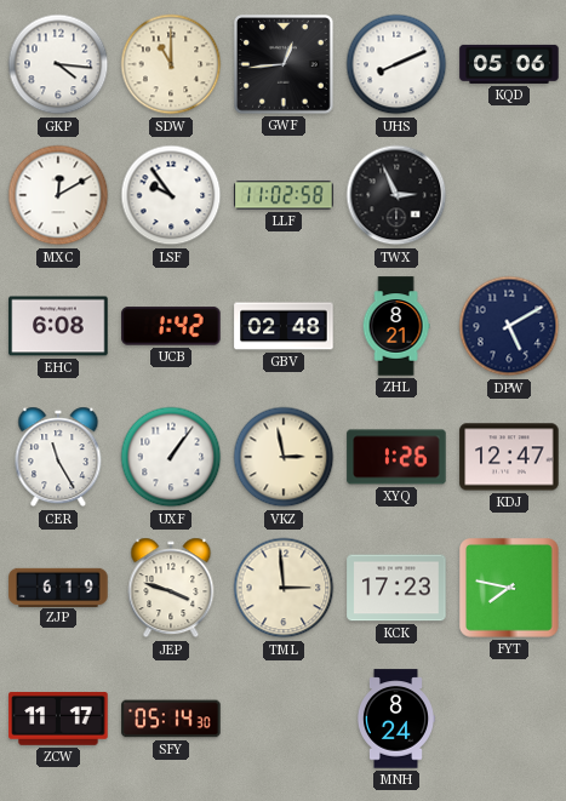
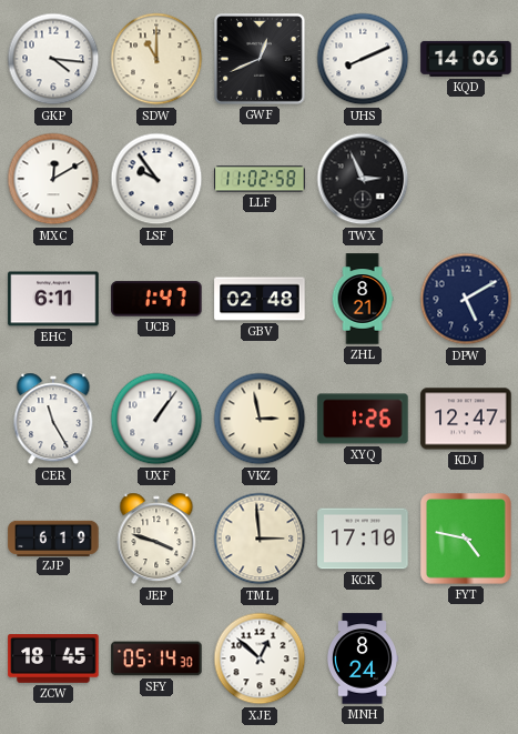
GWF: 12:44 -> 12:41 (261, 60)
KQD: 05:06 -> 14:06 (466, 59)
EHC: 6:08 -> 6:11 (53, 299)
UCB: 1:42 -> 1:47 (156, 299)
KCK: 17:23 -> 17:10 (363, 539)
FYT: 7:47 -> 4:47 (467, 540)
ZCW: 11:17 -> 18:45 (53, 660)
XJE: none -> 12:52 (260, 658)
